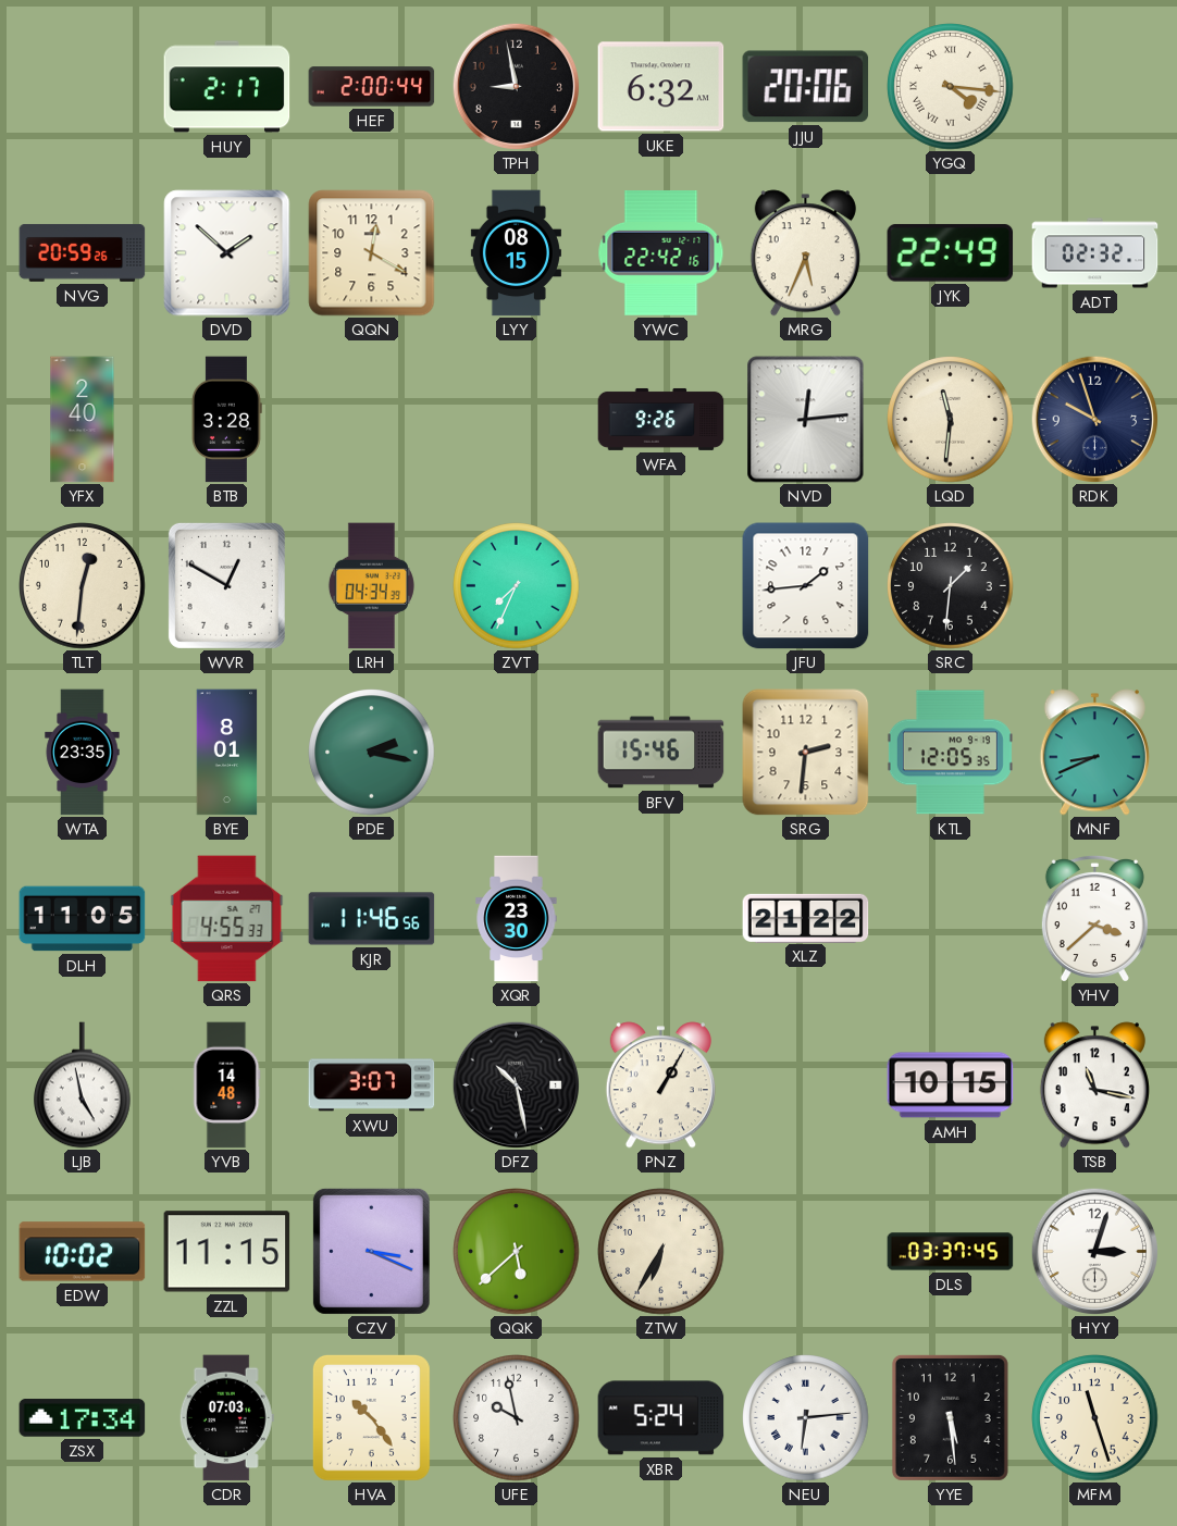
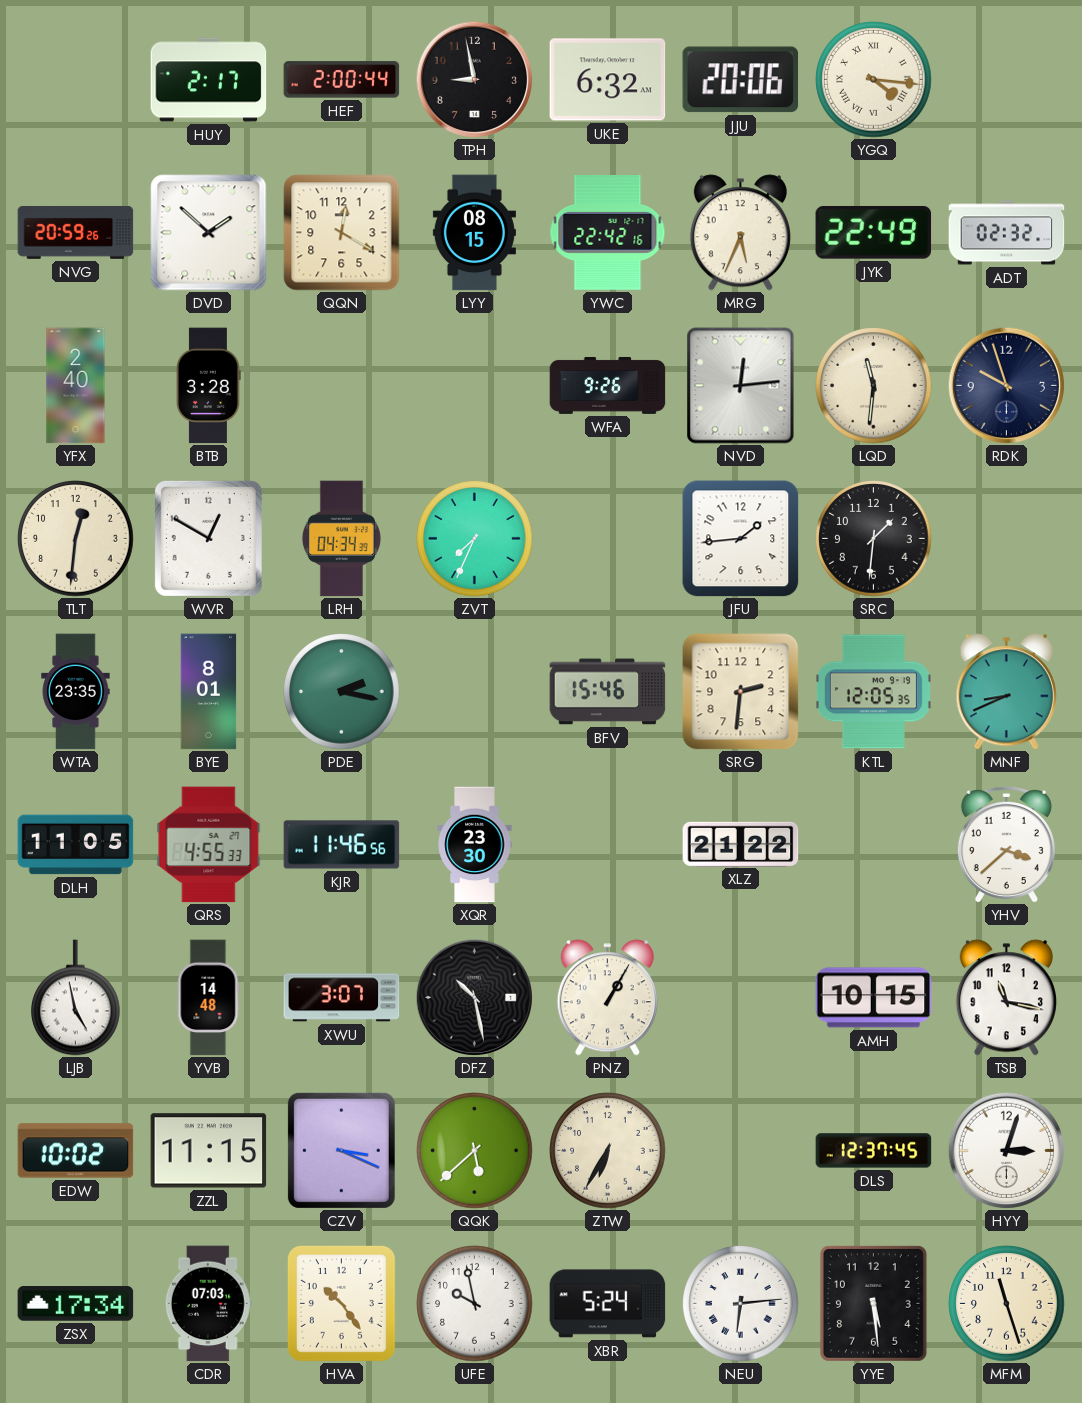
DLS: 03:37 -> 12:37 (874, 1151)
